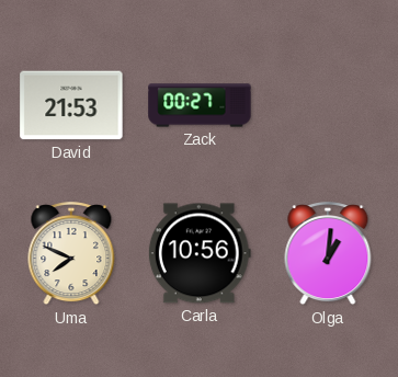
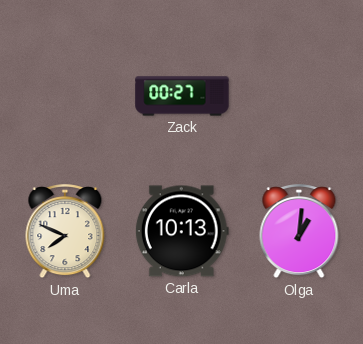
David: 21:53 -> none (71, 105)
Carla: 10:56 -> 10:13 (182, 231)
